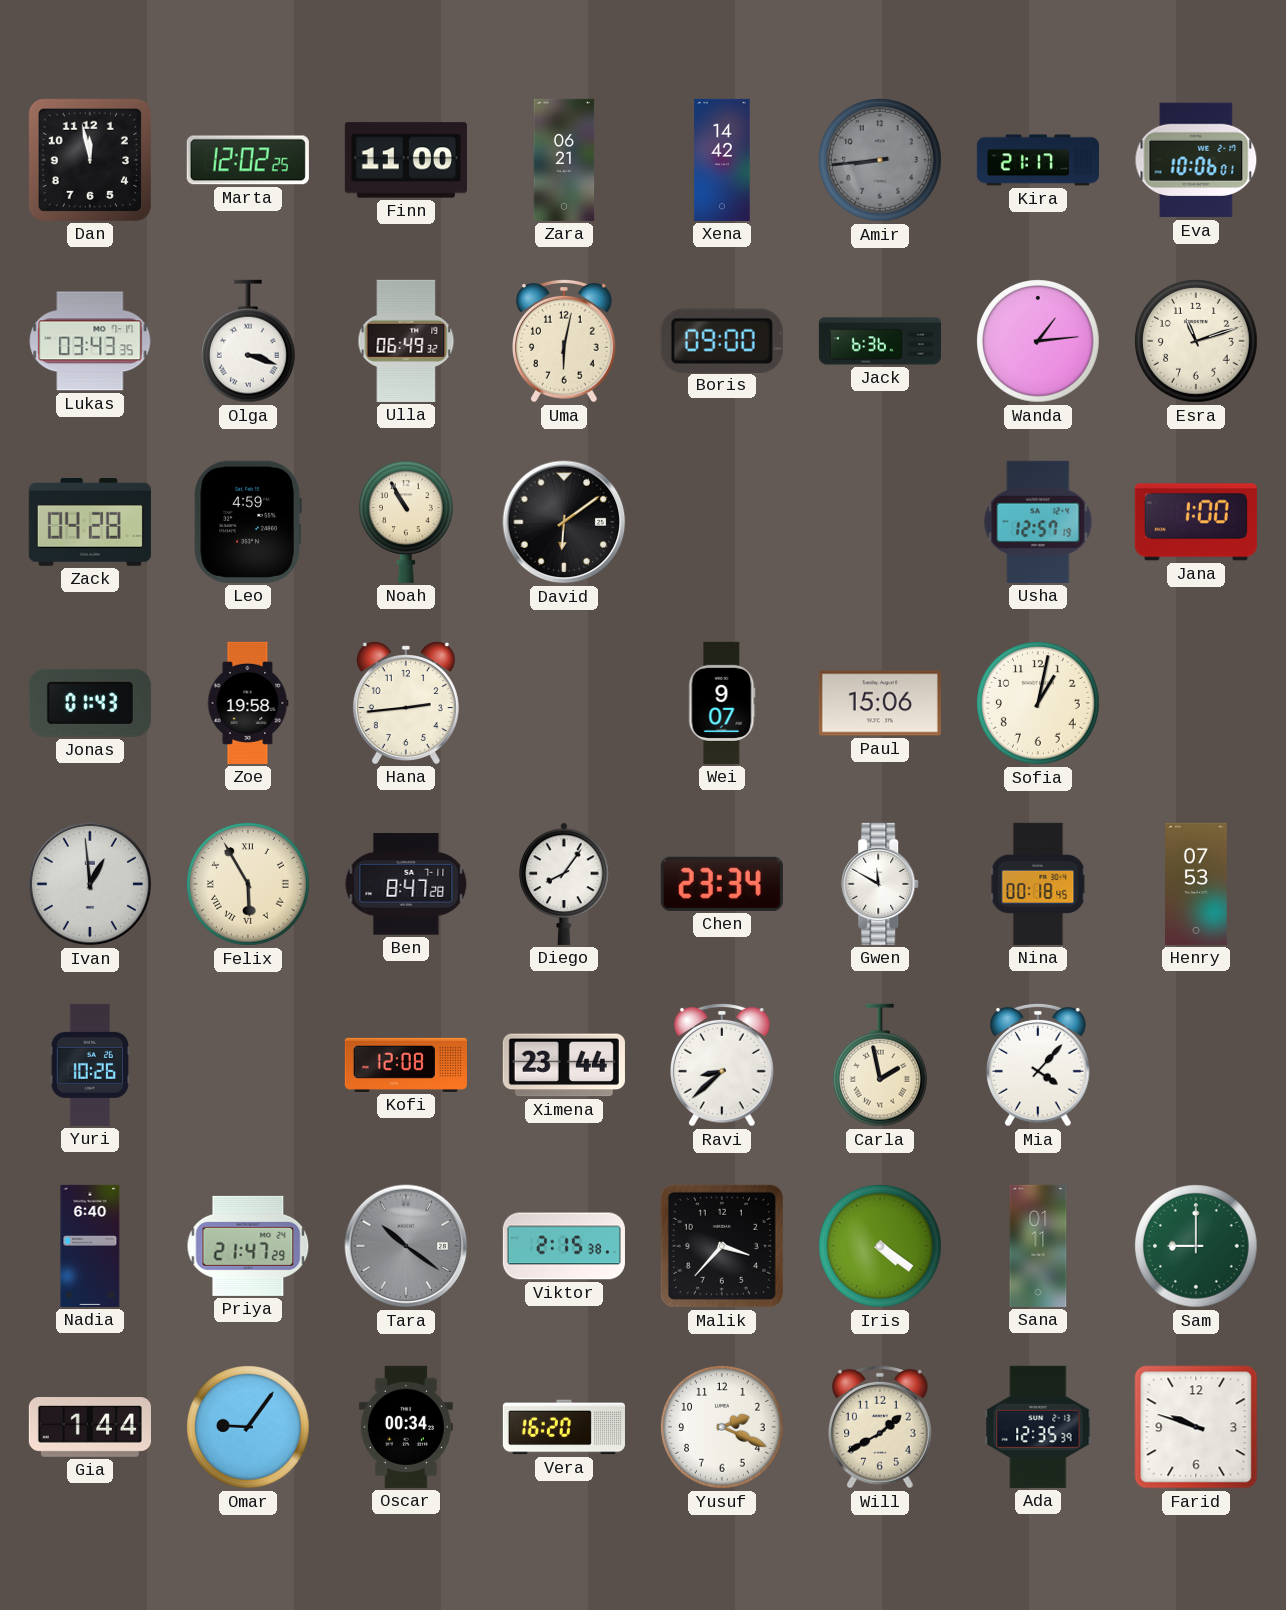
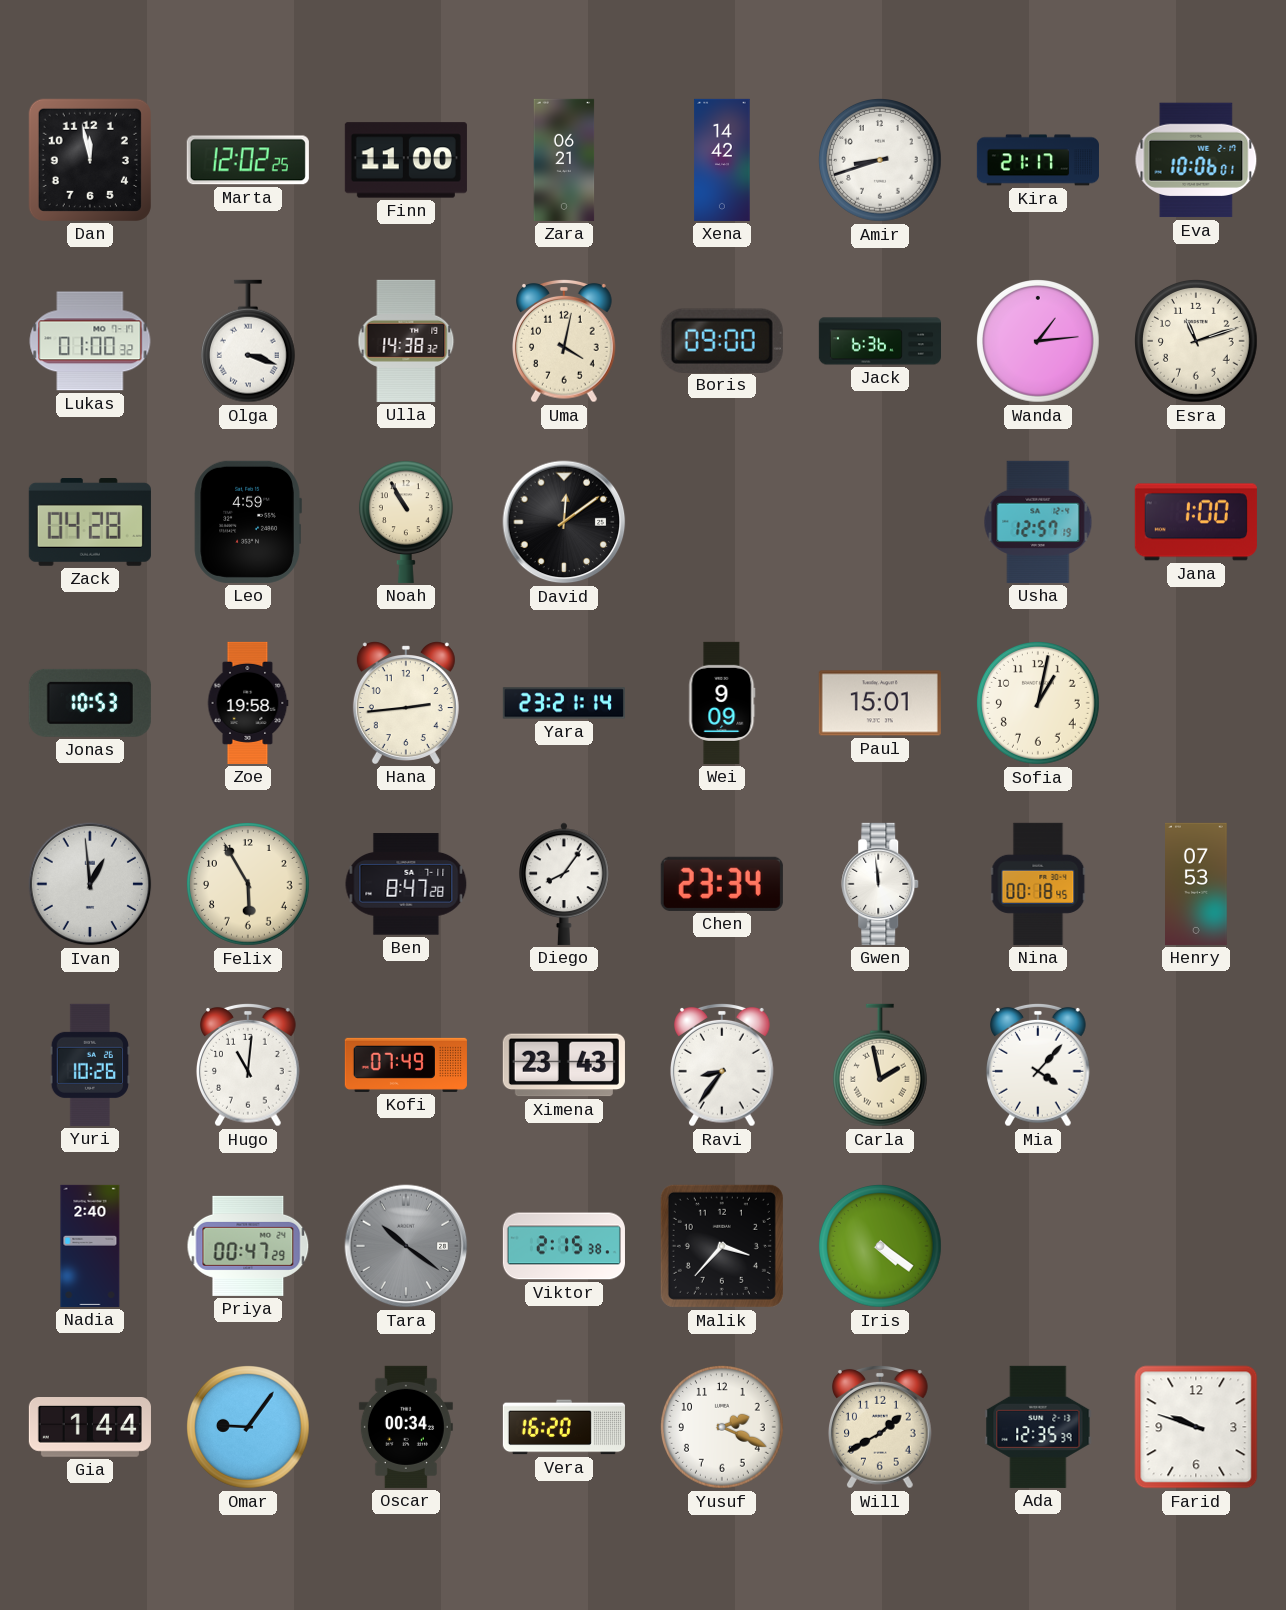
Amir: 8:44 -> 8:42 (881, 161)
Amir dial: grey -> white (881, 161)
Lukas: 03:43 -> 01:00 (90, 341)
Ulla: 06:49 -> 14:38 (406, 341)
Uma: 6:02 -> 4:02 (565, 341)
David: 6:09 -> 12:09 (564, 522)
Jonas: 01:43 -> 10:53 (90, 703)
Yara: none -> 23:21 (564, 703)
Wei: 9:07 -> 9:09 (722, 703)
Paul: 15:06 -> 15:01 (880, 703)
Felix numerals: Roman -> Arabic (249, 885)
Gwen: 11:50 -> 11:59 (881, 884)
Hugo: none -> 11:01 (249, 1065)
Kofi: 12:08 -> 07:49 (406, 1065)
Ximena: 23:44 -> 23:43 (564, 1065)
Ravi: 8:38 -> 8:36 (723, 1065)
Nadia: 6:40 -> 2:40 (90, 1246)
Priya: 21:47 -> 00:47 (248, 1246)
Sana: 01:11 -> none (1038, 1246)
Sam: 9:00 -> none (1197, 1247)
